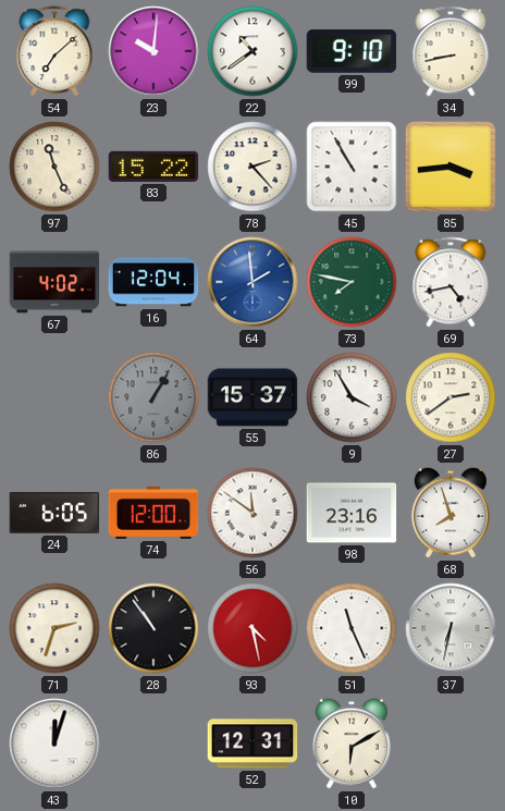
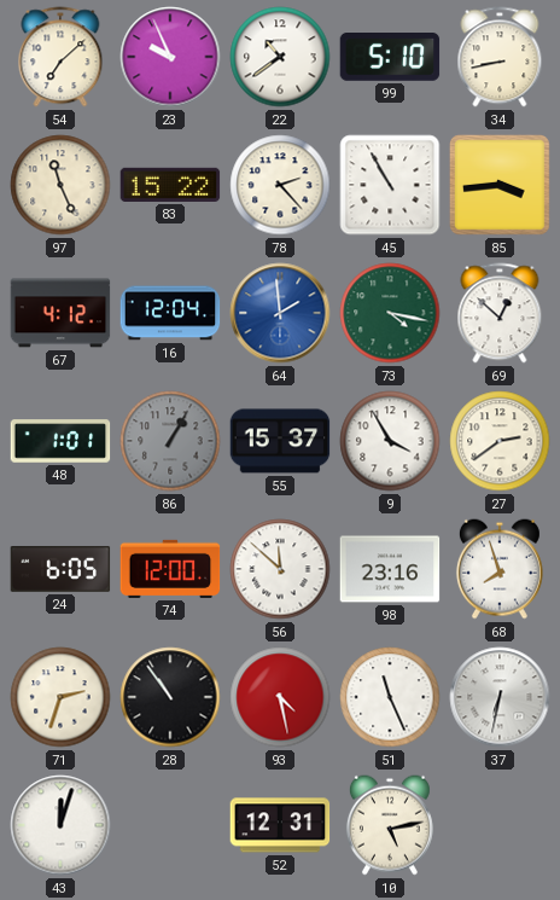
23: 10:01 -> 9:56 (170, 57)
99: 9:10 -> 5:10 (390, 57)
67: 4:02 -> 4:12 (60, 313)
73: 7:47 -> 4:17 (390, 313)
69: 4:43 -> 12:52 (500, 313)
48: none -> 1:01 (60, 441)
56: 11:51 -> 11:52 (280, 569)
10: 6:10 -> 5:13 (390, 825)
